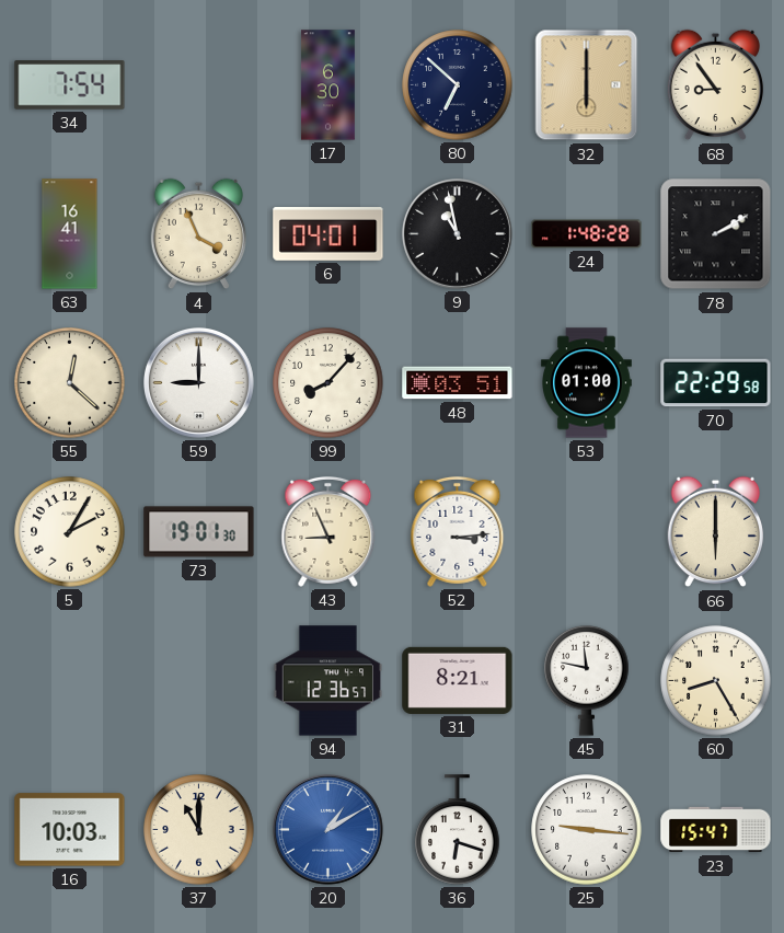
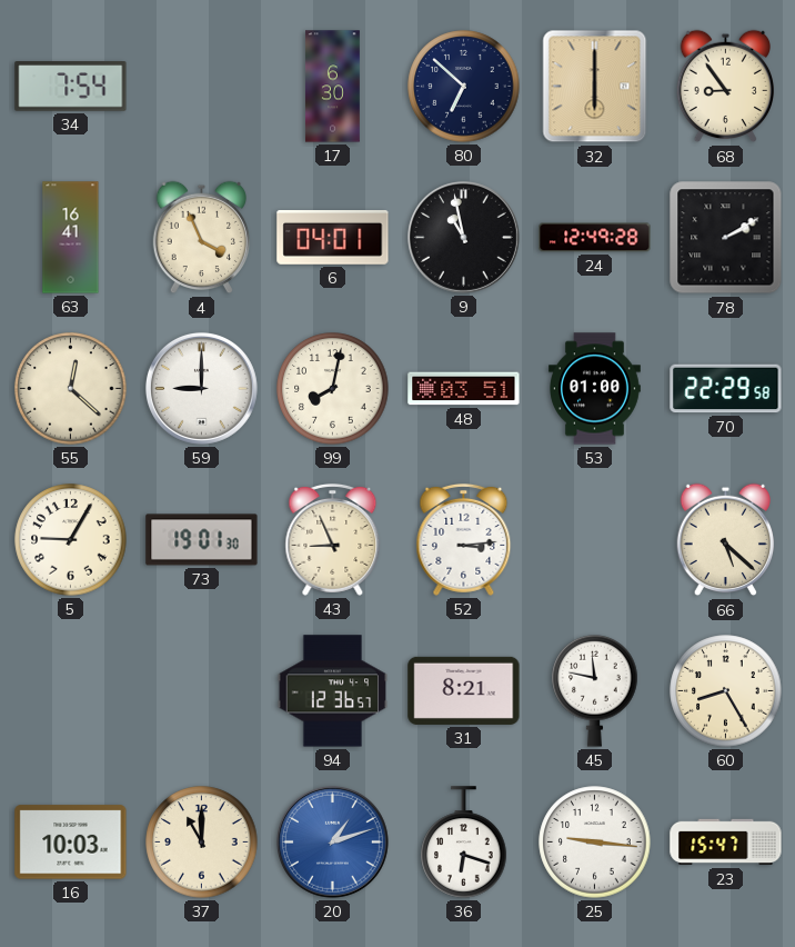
24: 1:48 -> 12:49 (595, 238)
99: 8:07 -> 8:02 (333, 389)
5: 2:05 -> 9:05 (71, 540)
66: 6:00 -> 5:22 (725, 540)
20: 1:10 -> 1:12 (332, 841)
